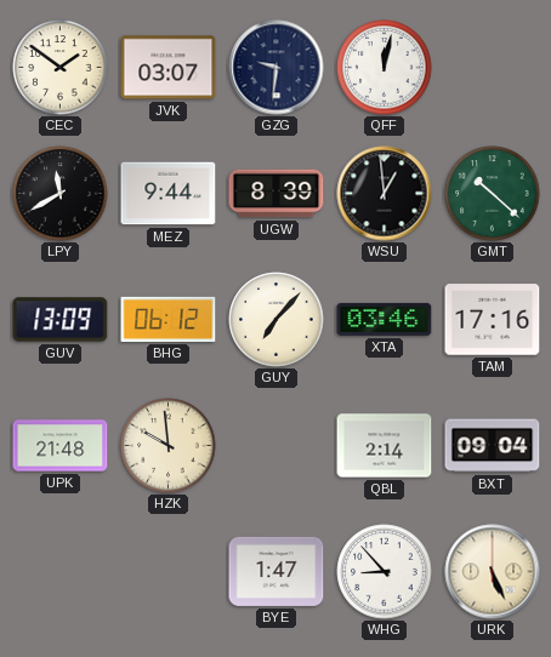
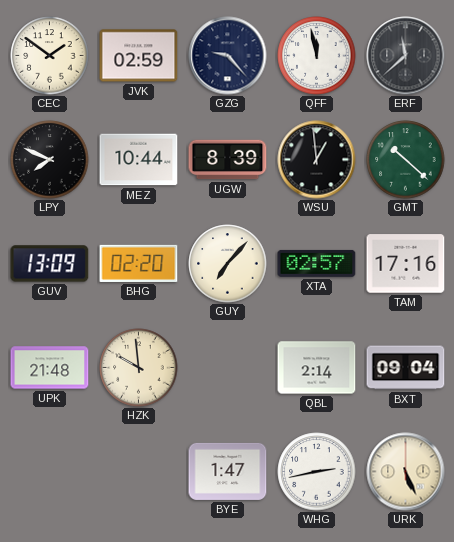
JVK: 03:07 -> 02:59 (139, 56)
GZG: 9:31 -> 9:23 (228, 56)
QFF: 12:02 -> 11:58 (317, 56)
ERF: none -> 11:38 (406, 56)
LPY: 11:40 -> 7:49 (50, 160)
MEZ: 9:44 -> 10:44 (139, 160)
BHG: 06:12 -> 02:20 (139, 263)
XTA: 03:46 -> 02:57 (317, 263)
WHG: 8:53 -> 2:43 (317, 472)
